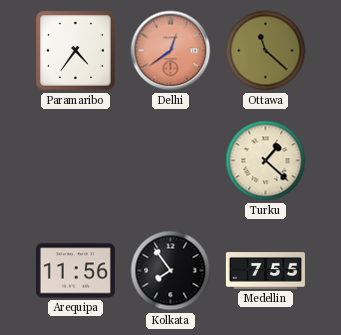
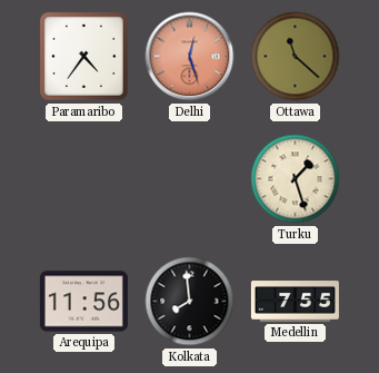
Delhi: 12:39 -> 12:27 (190, 57)
Turku: 1:22 -> 1:27 (296, 179)
Kolkata: 7:54 -> 7:59 (190, 302)
